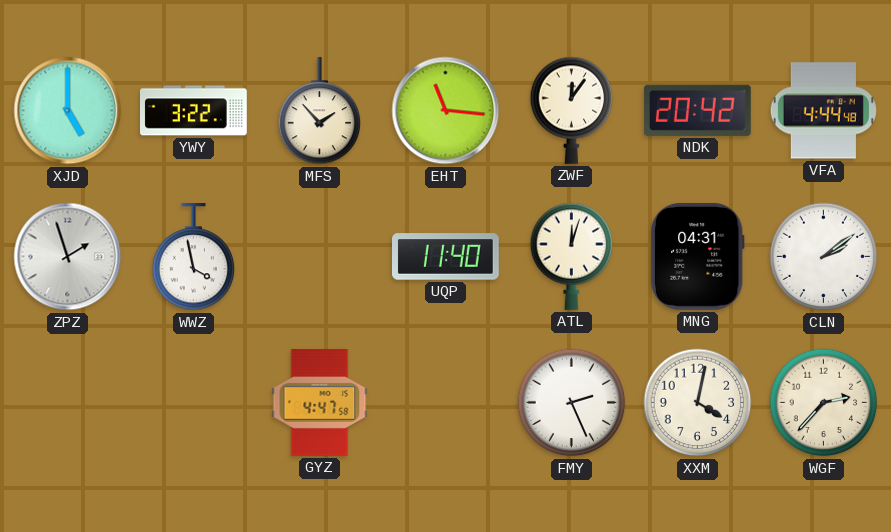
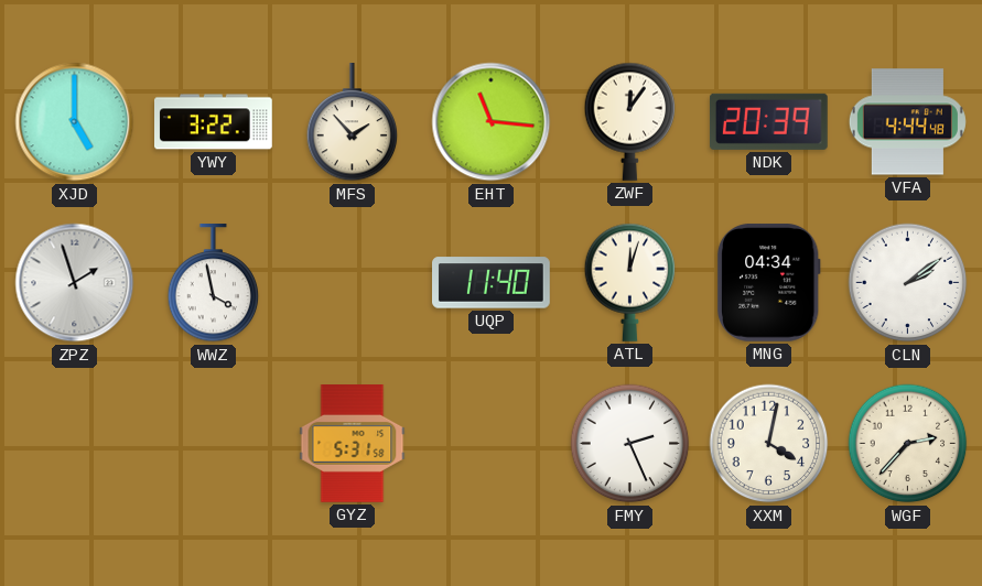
NDK: 20:42 -> 20:39 (768, 121)
MNG: 04:31 -> 04:34 (768, 282)
GYZ: 4:47 -> 5:31 (353, 444)
